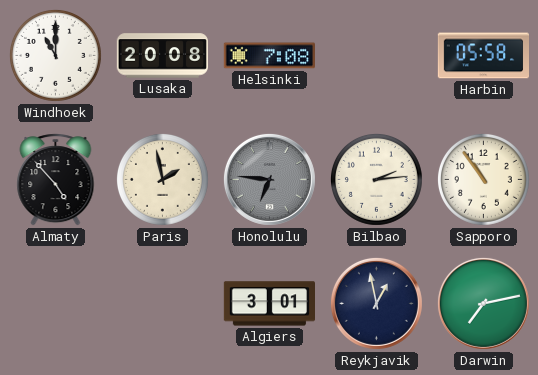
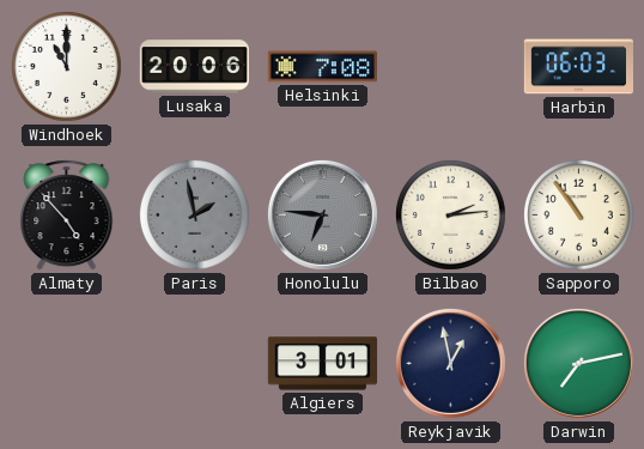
Lusaka: 20:08 -> 20:06 (194, 67)
Harbin: 05:58 -> 06:03 (578, 67)
Paris dial: cream -> grey (194, 214)
